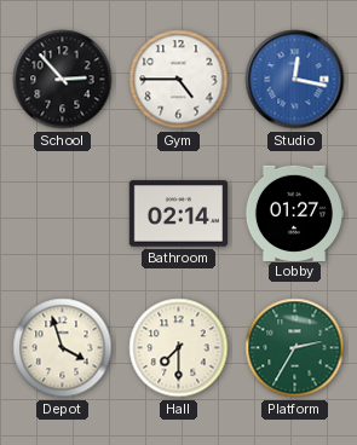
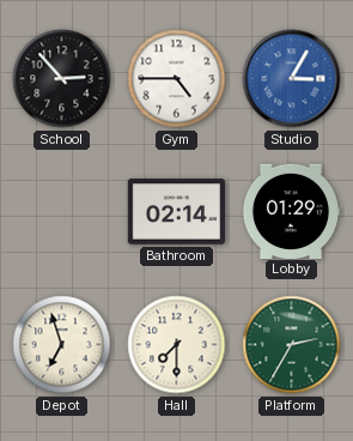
Studio: 12:17 -> 3:05 (292, 79)
Lobby: 01:27 -> 01:29 (291, 211)
Depot: 3:57 -> 6:57 (62, 345)
